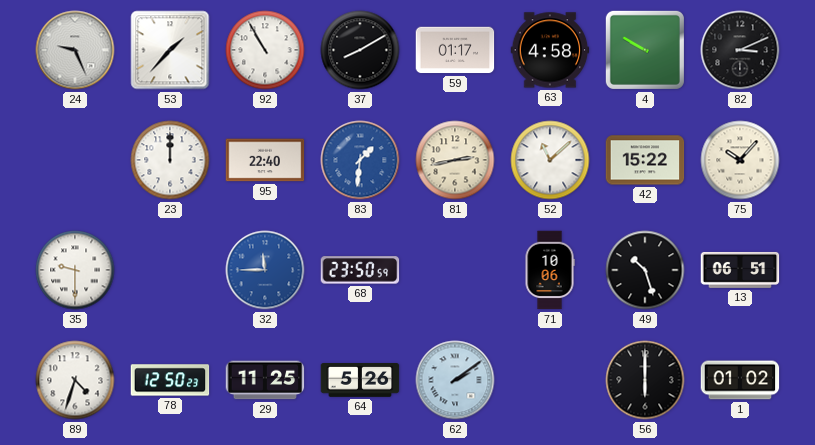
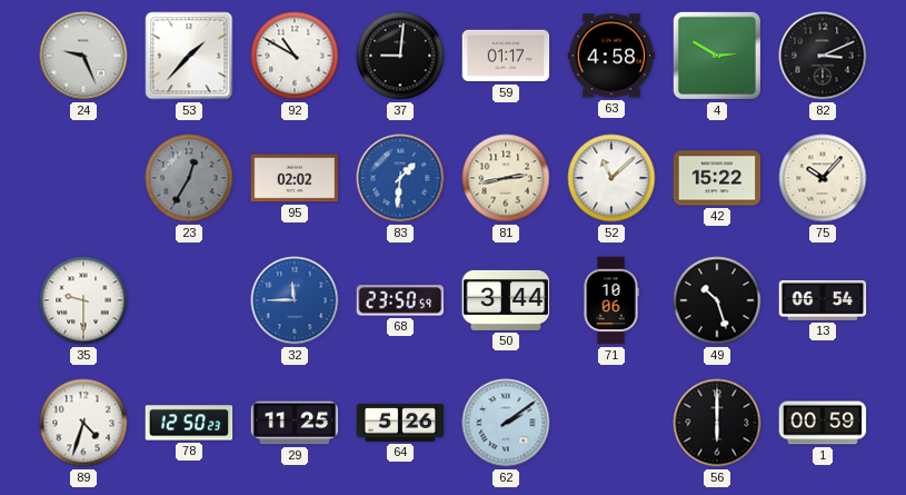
92: 10:55 -> 10:50 (295, 56)
37: 8:10 -> 9:01 (400, 56)
4: 9:50 -> 2:50 (717, 56)
23: 12:00 -> 12:35 (189, 178)
23 dial: white -> grey (189, 178)
95: 22:40 -> 02:02 (295, 178)
50: none -> 3:44 (506, 300)
13: 06:51 -> 06:54 (823, 300)
1: 01:02 -> 00:59 (823, 423)
